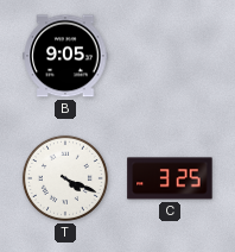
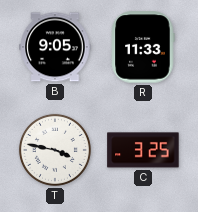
R: none -> 11:33 (143, 47)
T: 4:19 -> 3:47 (55, 150)
